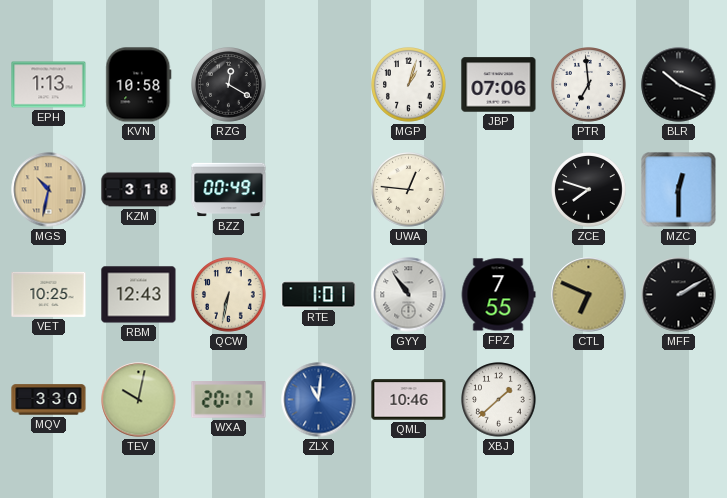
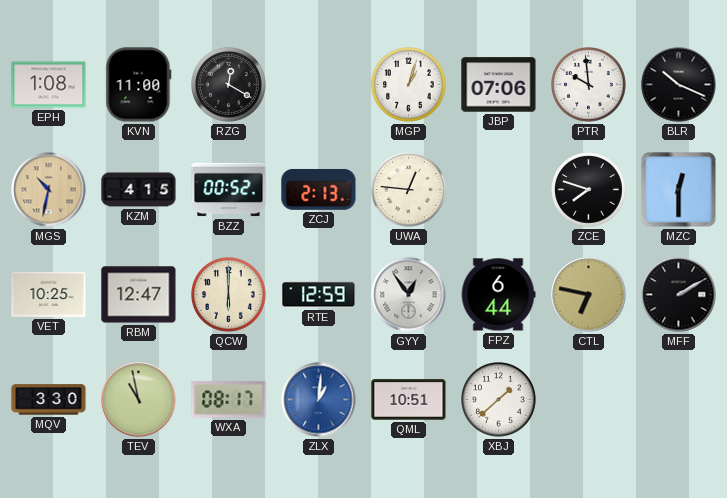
EPH: 1:13 -> 1:08 (49, 85)
KVN: 10:58 -> 11:00 (139, 85)
PTR: 6:59 -> 9:59 (589, 85)
KZM: 3:18 -> 4:15 (139, 190)
BZZ: 00:49 -> 00:52 (229, 190)
ZCJ: none -> 2:13 (319, 189)
RBM: 12:43 -> 12:47 (139, 295)
QCW: 6:32 -> 6:00 (229, 295)
RTE: 1:01 -> 12:59 (319, 295)
GYY: 10:54 -> 12:54 (409, 295)
FPZ: 7:55 -> 6:44 (498, 295)
CTL: 6:49 -> 6:47 (589, 295)
TEV: 10:02 -> 10:58 (139, 400)
WXA: 20:17 -> 08:17 (229, 400)
ZLX: 11:01 -> 1:01 (319, 400)
QML: 10:46 -> 10:51 (409, 400)
